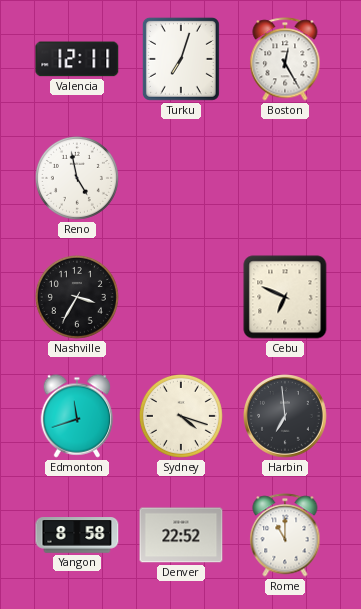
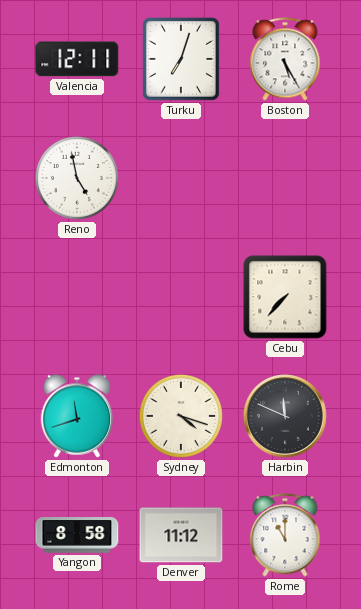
Boston: 12:25 -> 5:25 (285, 59)
Nashville: 3:35 -> none (77, 297)
Cebu: 6:49 -> 7:37 (285, 297)
Harbin: 6:59 -> 11:49 (286, 417)
Denver: 22:52 -> 11:12 (181, 535)
